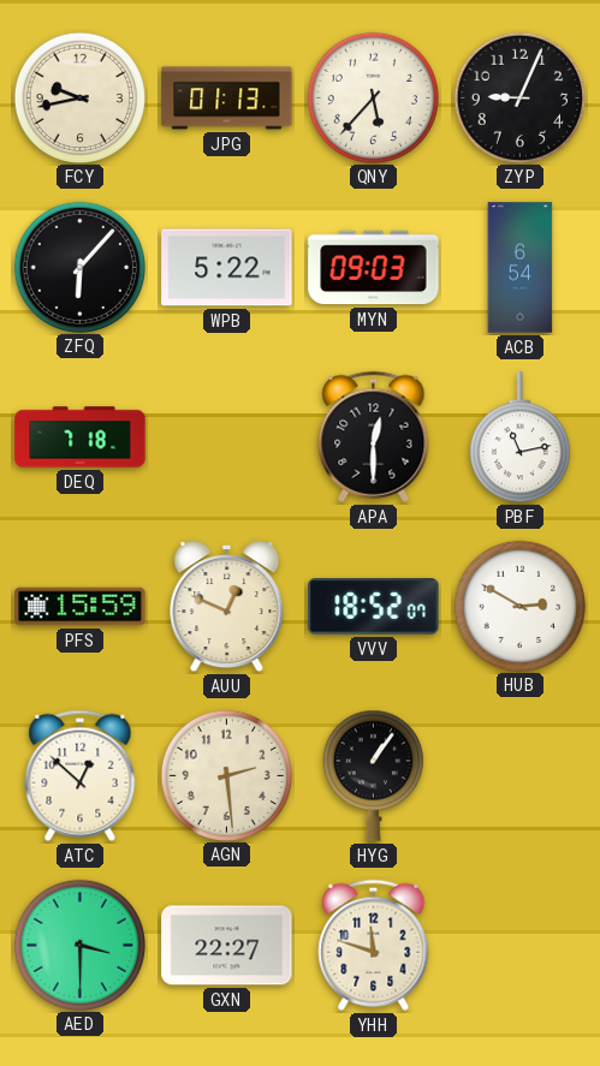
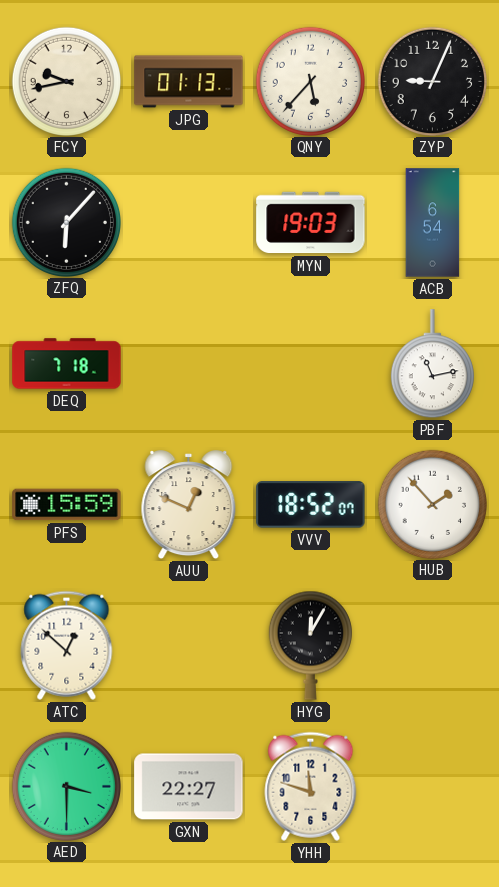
WPB: 5:22 -> none (227, 268)
MYN: 09:03 -> 19:03 (311, 223)
APA: 12:30 -> none (374, 436)
HUB: 2:50 -> 1:53 (432, 504)
AGN: 2:29 -> none (226, 775)
HYG: 1:06 -> 12:05 (310, 645)
